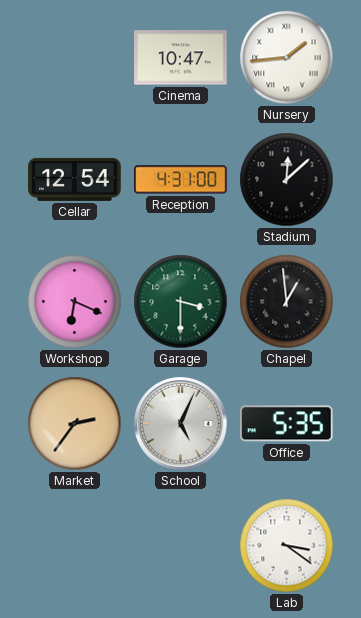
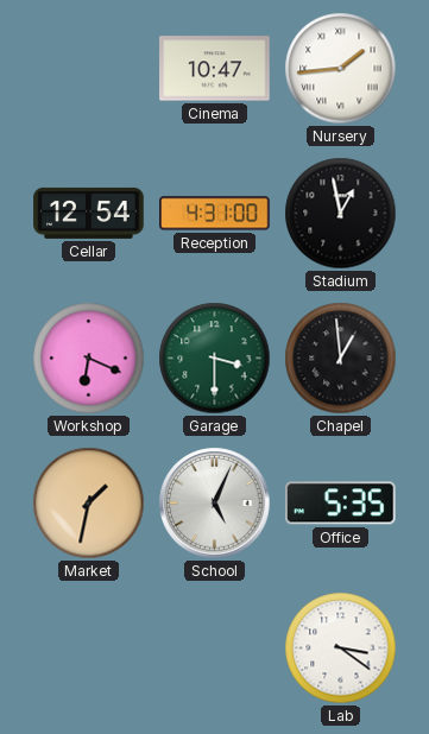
Stadium: 12:08 -> 12:58 (341, 214)
Market: 2:36 -> 1:32 (89, 504)
